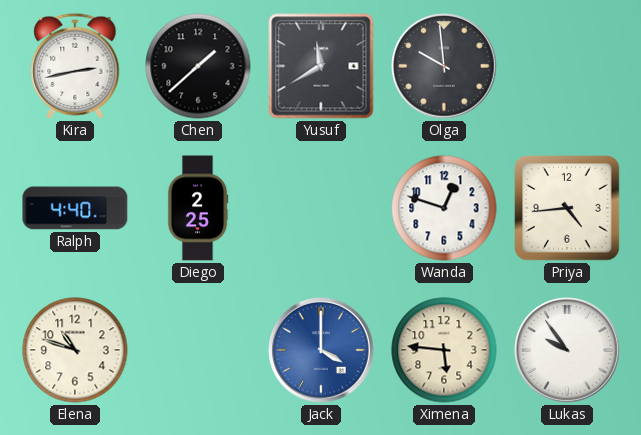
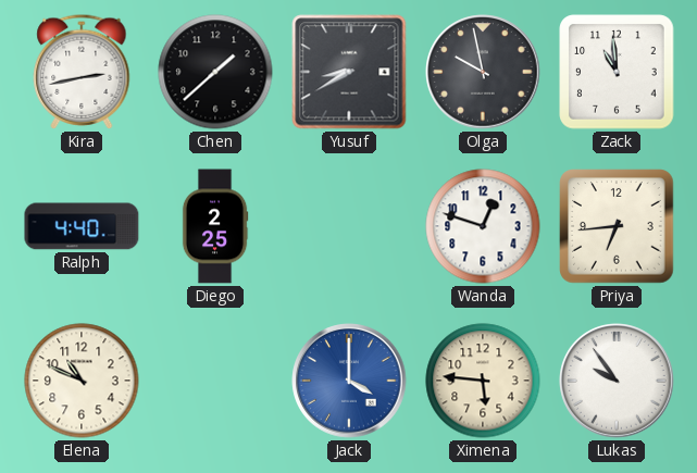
Yusuf: 11:40 -> 8:40 (349, 72)
Olga: 9:59 -> 9:58 (483, 72)
Zack: none -> 10:59 (617, 72)
Priya: 4:44 -> 6:44 (617, 226)
Elena: 10:48 -> 10:49 (82, 381)
